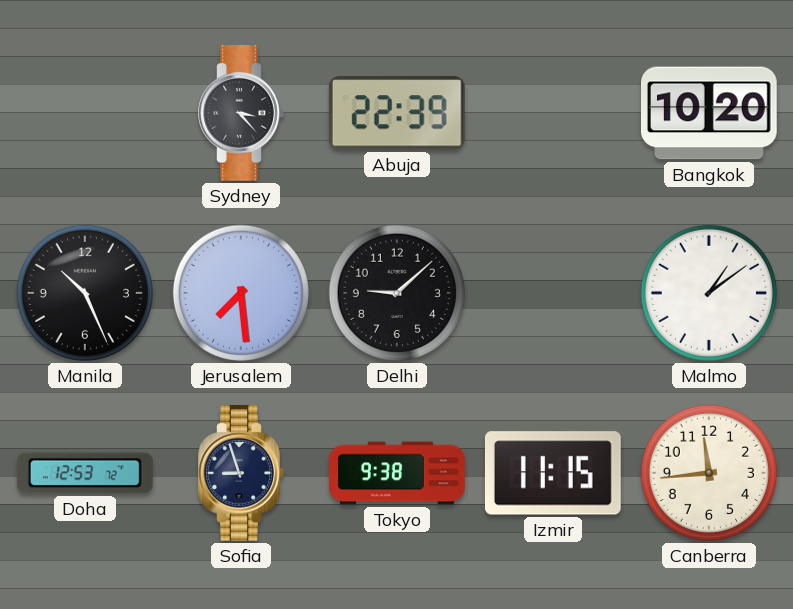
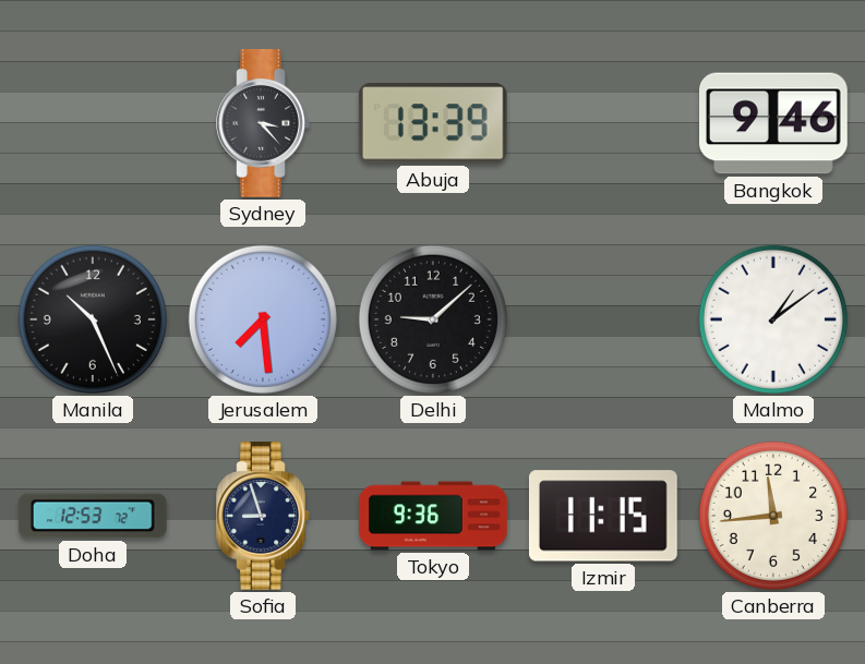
Abuja: 22:39 -> 13:39 (433, 124)
Bangkok: 10:20 -> 9:46 (774, 123)
Tokyo: 9:38 -> 9:36 (433, 516)
